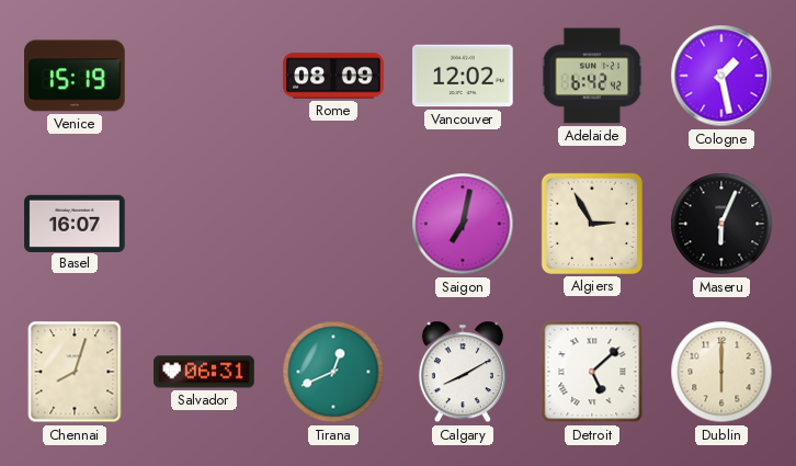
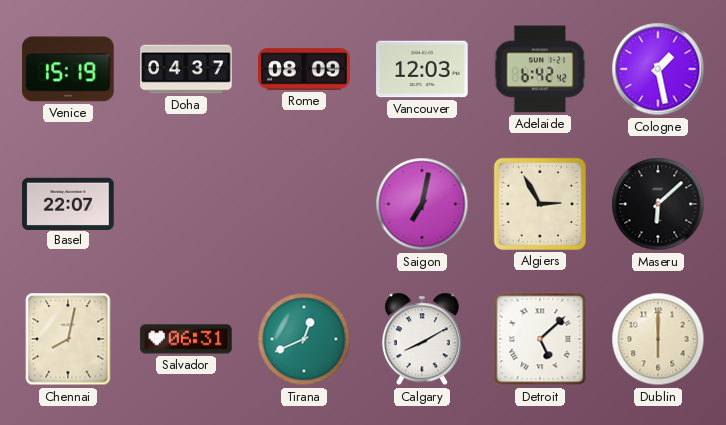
Doha: none -> 04:37 (186, 69)
Vancouver: 12:02 -> 12:03 (422, 69)
Basel: 16:07 -> 22:07 (68, 203)
Maseru: 6:04 -> 6:08 (658, 204)
Chennai: 8:03 -> 8:02 (68, 339)
